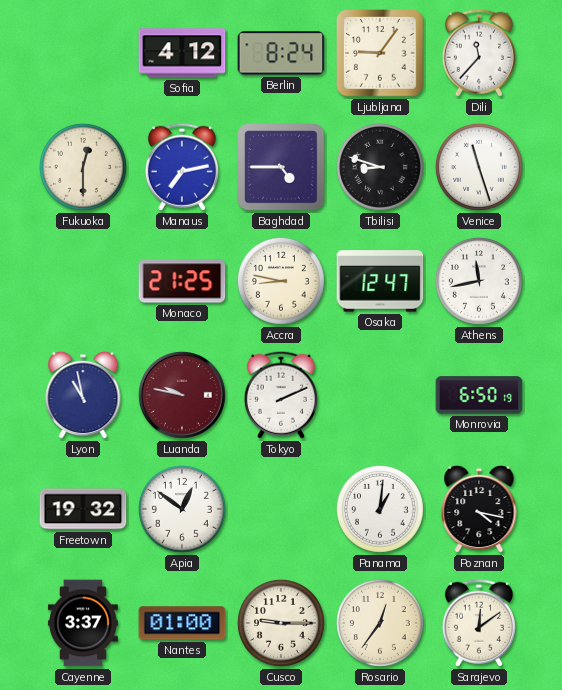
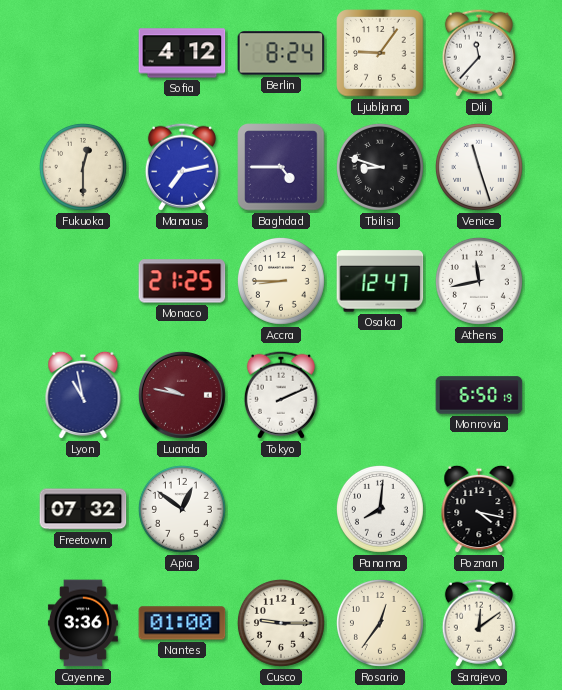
Accra: 8:47 -> 8:45 (281, 281)
Freetown: 19:32 -> 07:32 (83, 509)
Panama: 1:01 -> 8:01 (380, 509)
Cayenne: 3:37 -> 3:36 (83, 623)
